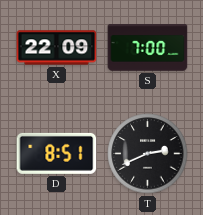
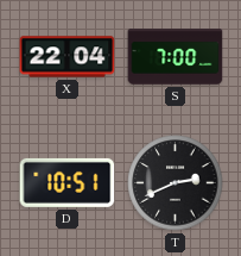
X: 22:09 -> 22:04 (68, 57)
D: 8:51 -> 10:51 (68, 182)
